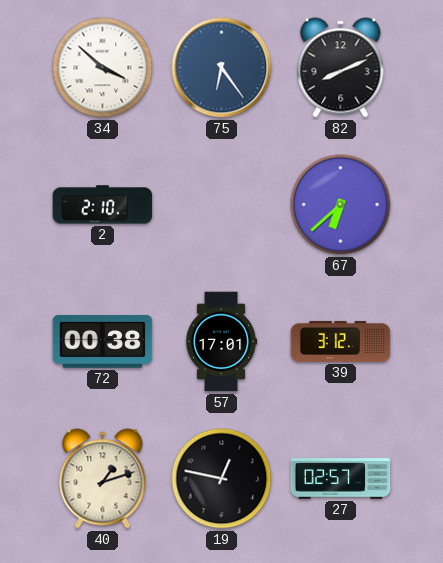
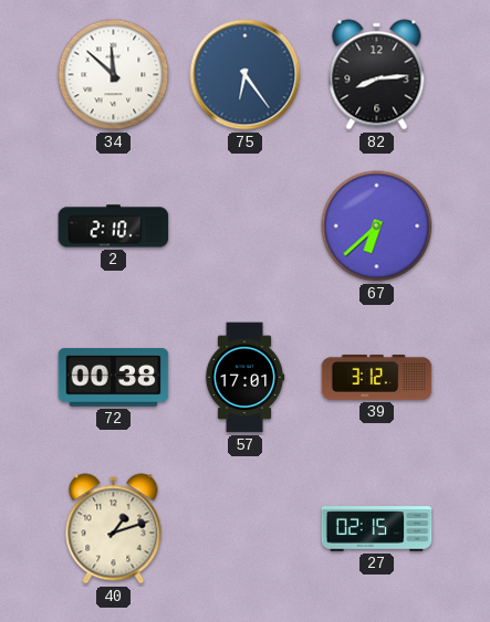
34: 3:52 -> 11:52 (114, 75)
82: 8:11 -> 8:14 (377, 75)
19: 12:47 -> none (222, 479)
27: 02:57 -> 02:15 (377, 529)
